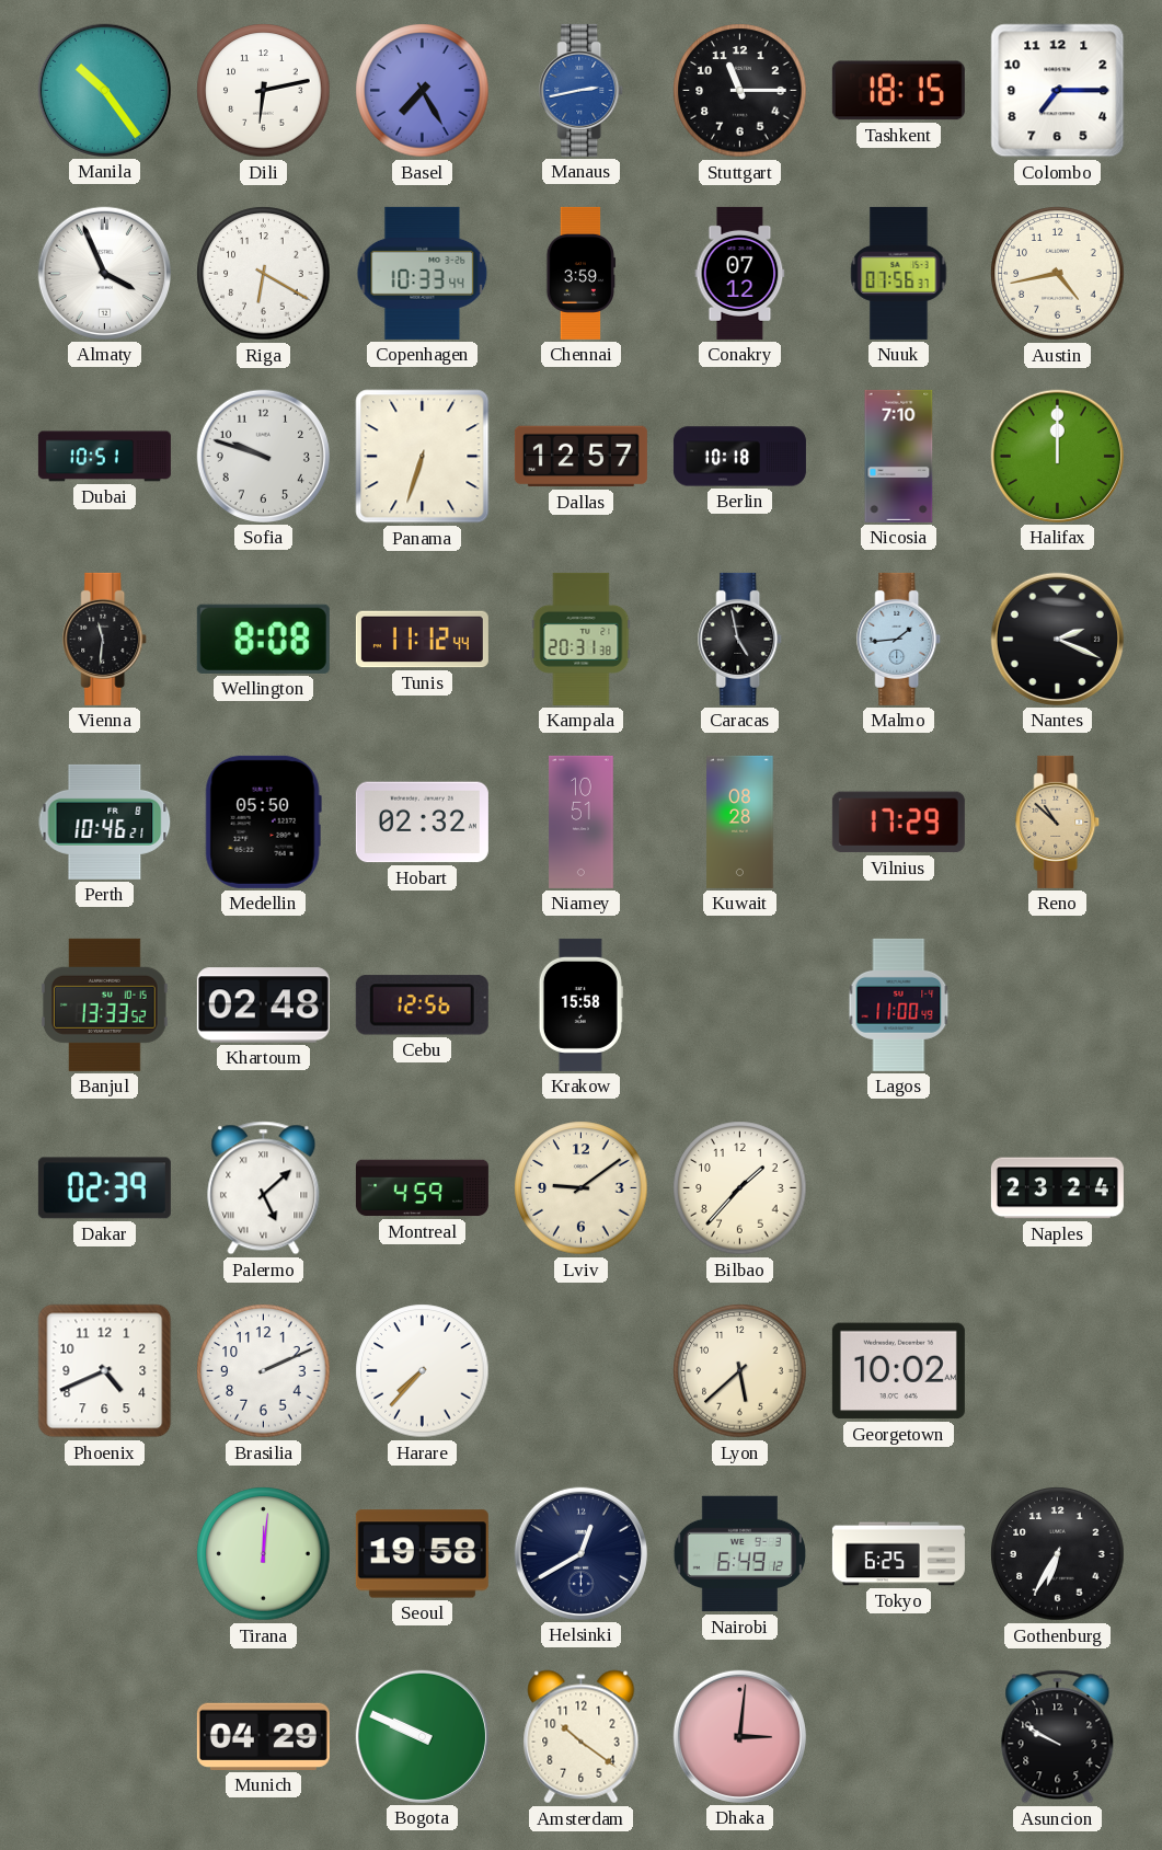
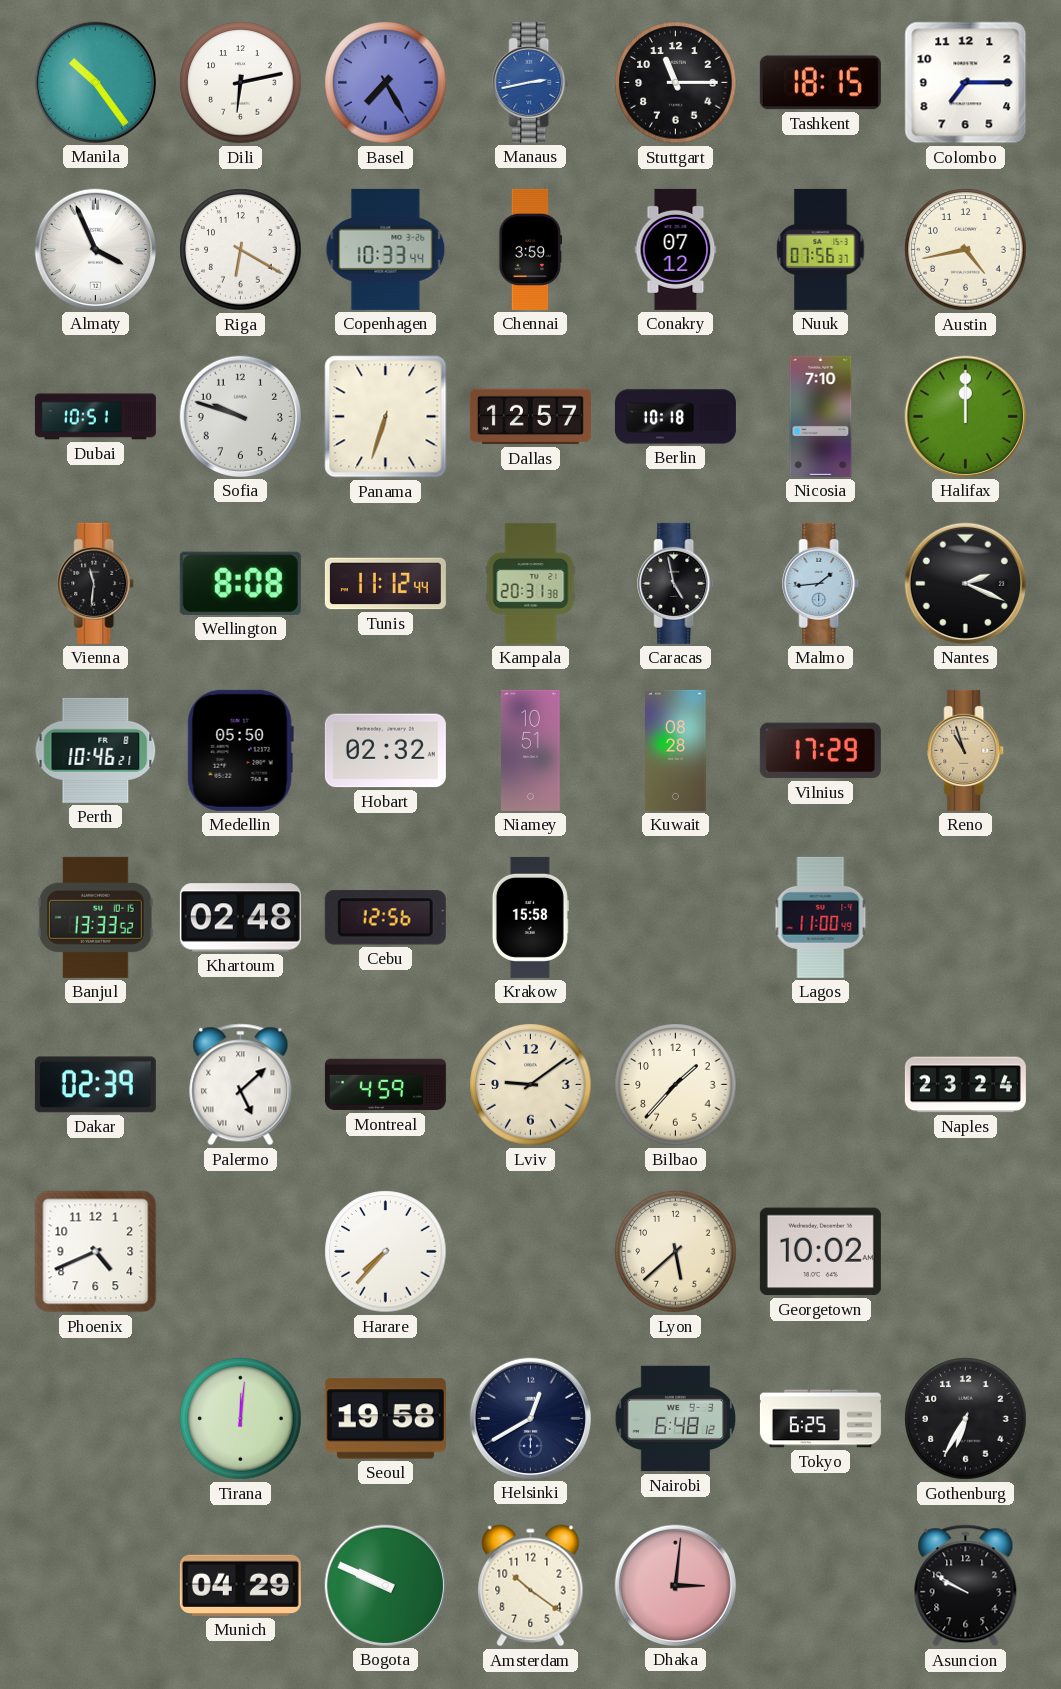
Reno: 10:52 -> 10:57 (966, 750)
Brasilia: 2:11 -> none (264, 1371)
Nairobi: 6:49 -> 6:48 (675, 1419)
